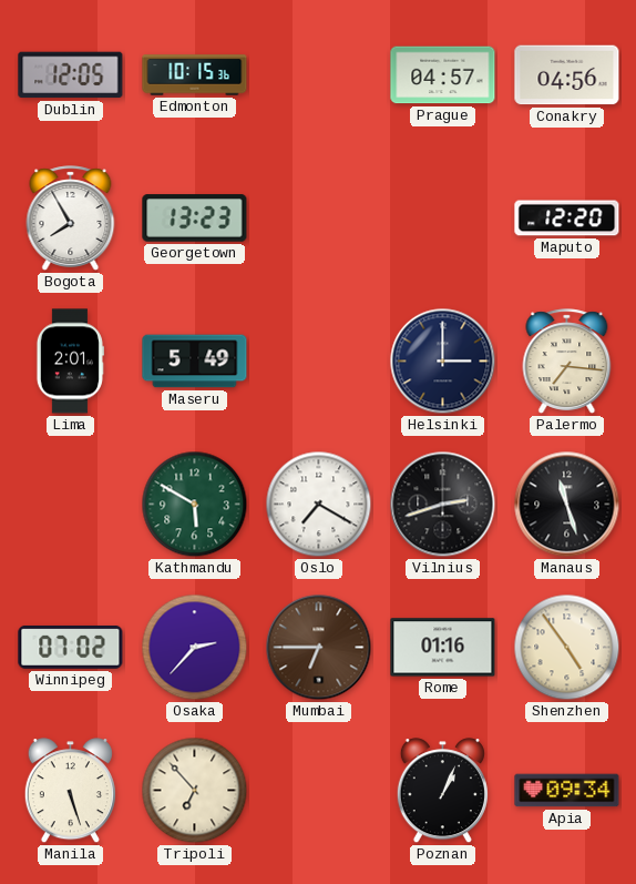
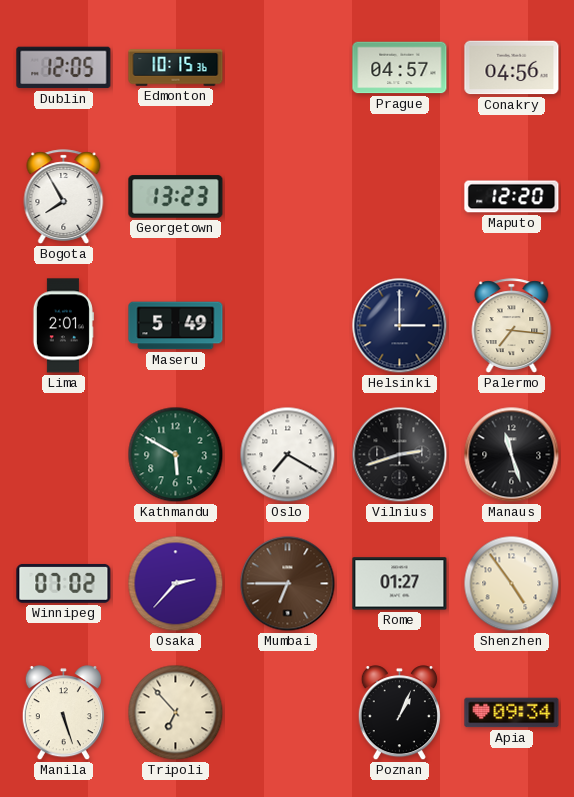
Rome: 01:16 -> 01:27 (400, 584)
